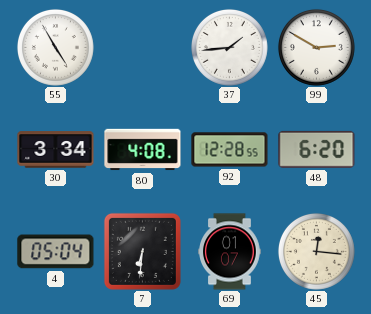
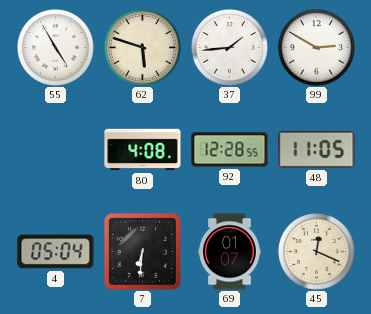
62: none -> 5:48 (142, 47)
30: 3:34 -> none (56, 150)
48: 6:20 -> 11:05 (317, 149)
45: 12:16 -> 12:19 (316, 251)
